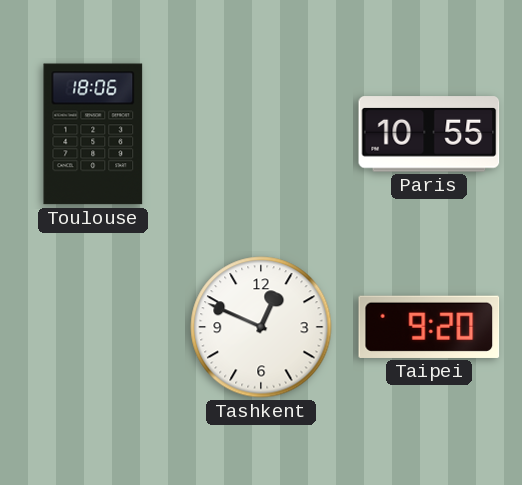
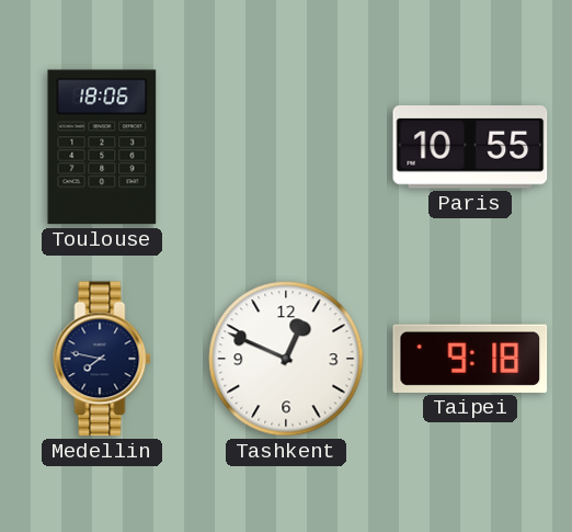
Medellin: none -> 7:47 (102, 359)
Taipei: 9:20 -> 9:18 (470, 359)
